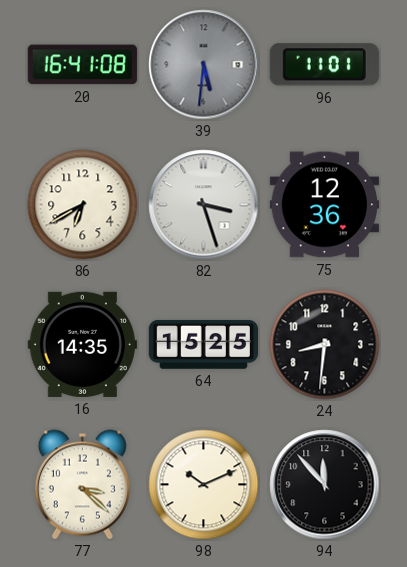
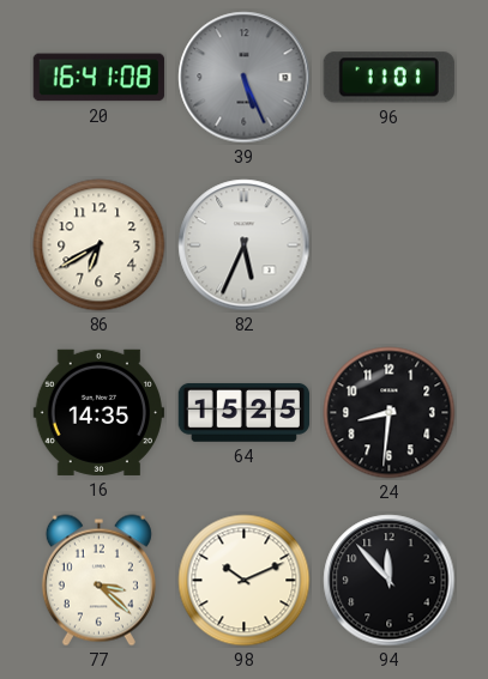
39: 5:31 -> 5:26 (245, 78)
82: 3:27 -> 5:34 (245, 245)
75: 12:36 -> none (324, 205)
